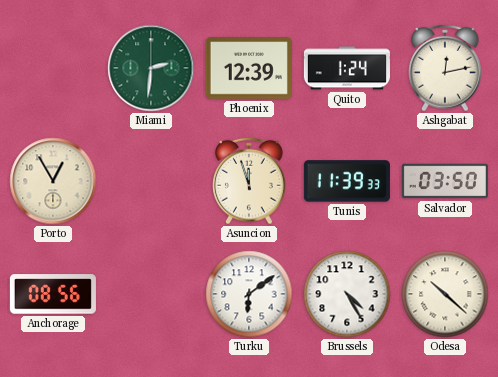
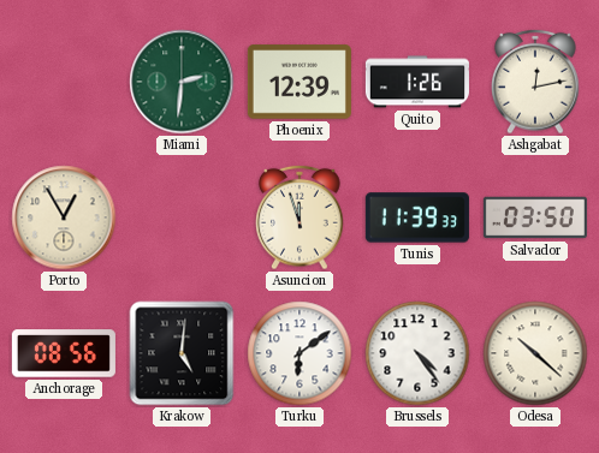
Quito: 1:24 -> 1:26 (417, 82)
Krakow: none -> 5:01 (182, 353)
Brussels: 4:25 -> 4:24 (417, 353)
